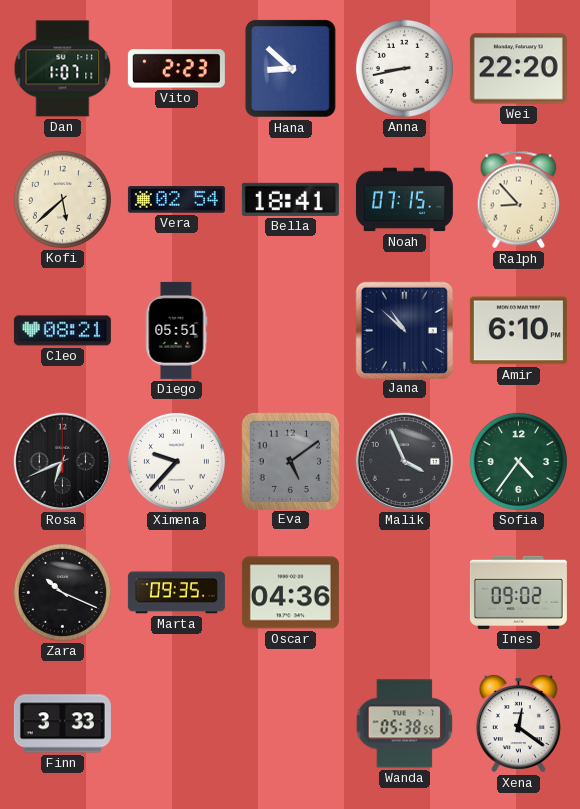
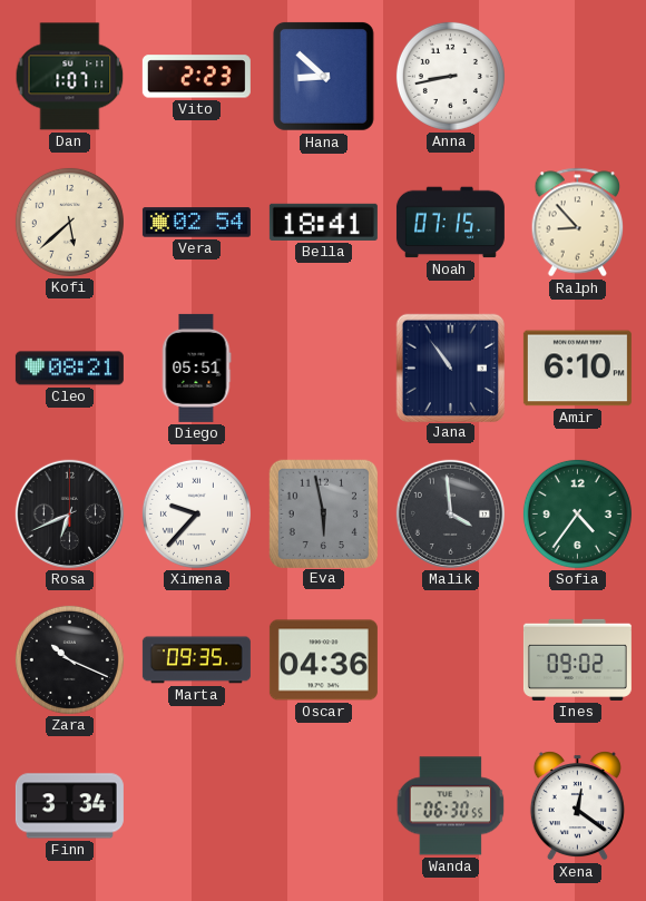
Wei: 22:20 -> none (518, 69)
Jana: 10:52 -> 10:54 (450, 368)
Eva: 5:09 -> 5:58 (323, 513)
Malik: 3:56 -> 3:59 (450, 513)
Finn: 3:33 -> 3:34 (69, 806)
Wanda: 05:38 -> 06:30 (451, 806)
